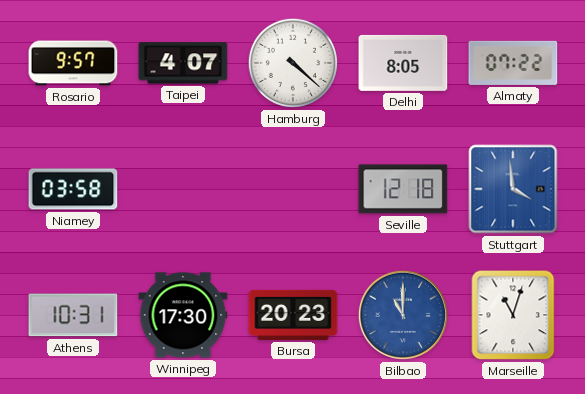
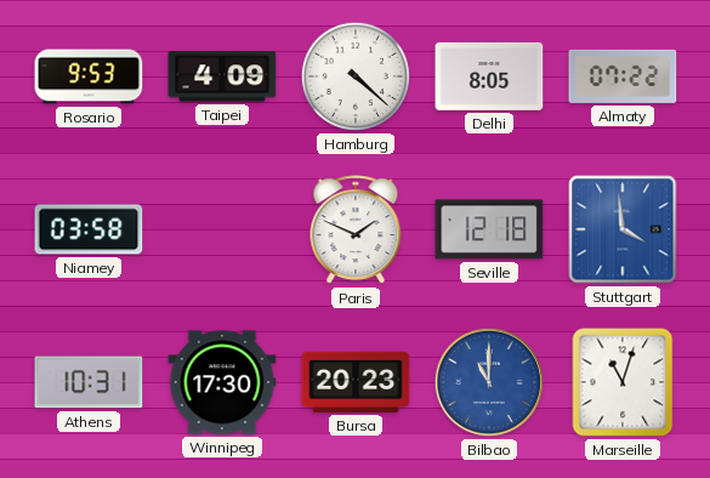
Rosario: 9:57 -> 9:53 (89, 76)
Taipei: 4:07 -> 4:09 (222, 76)
Paris: none -> 1:49 (356, 231)
